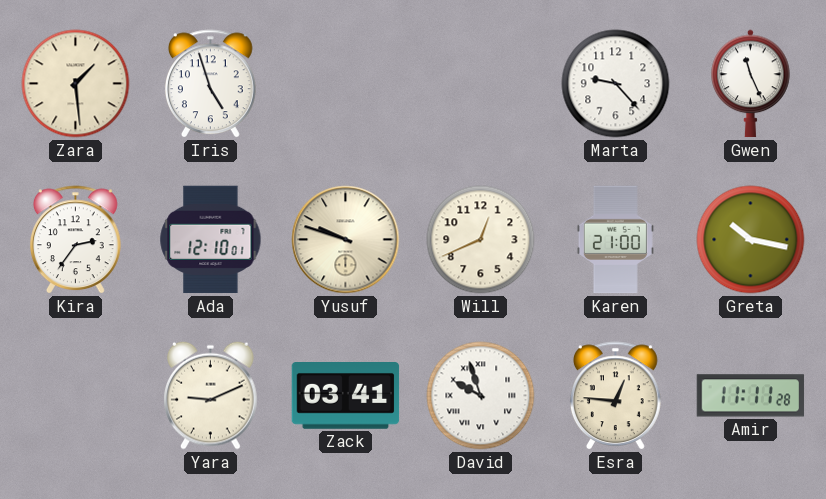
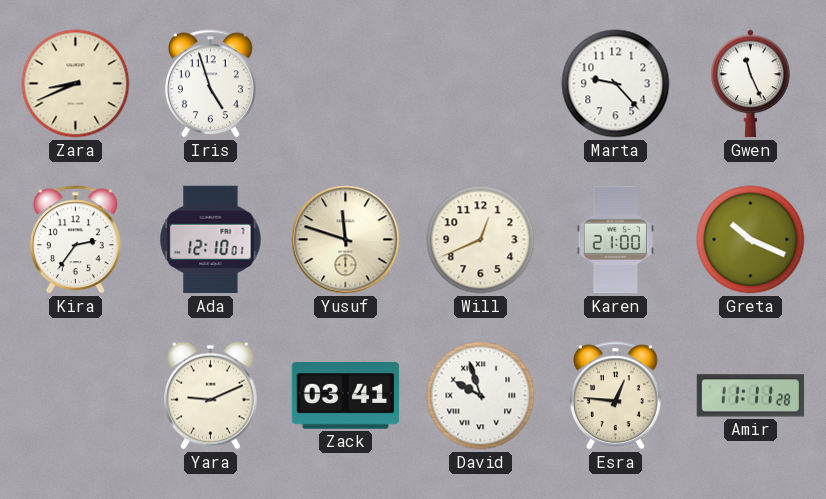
Zara: 1:29 -> 8:41 (76, 84)
Yusuf: 9:48 -> 11:48 (346, 240)
Greta: 10:17 -> 10:19 (751, 240)
